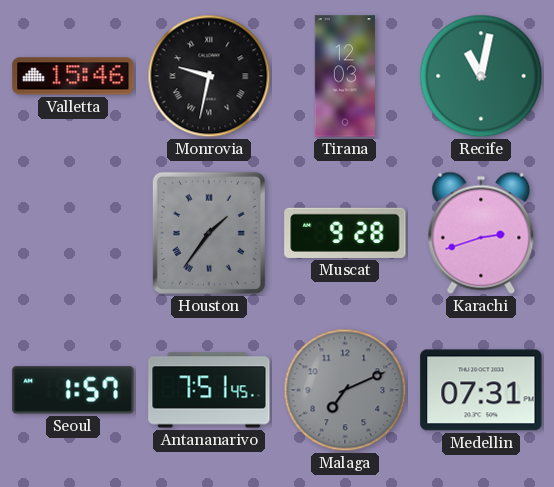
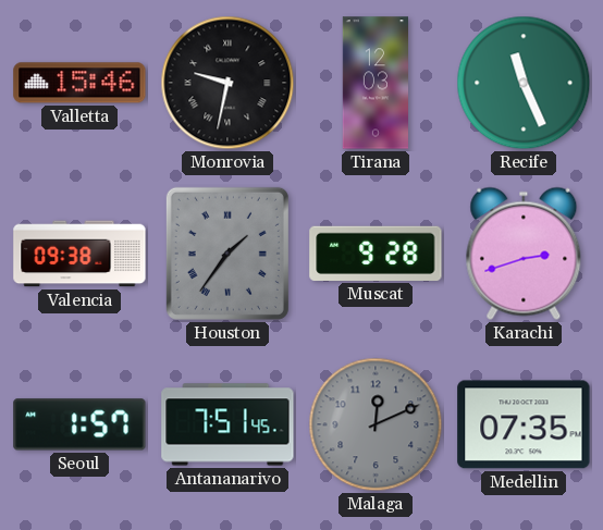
Recife: 11:02 -> 11:26 (524, 83)
Valencia: none -> 09:38 (79, 254)
Malaga: 7:11 -> 12:11 (376, 424)
Medellin: 07:31 -> 07:35 (524, 424)
